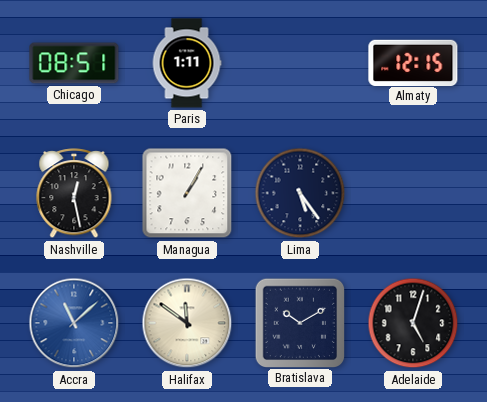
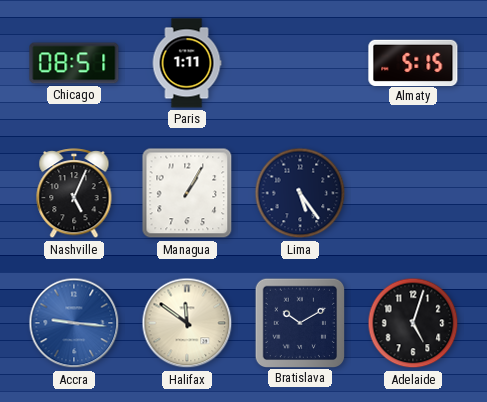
Almaty: 12:15 -> 5:15 (413, 62)
Nashville: 12:28 -> 5:04 (74, 194)
Accra: 11:08 -> 9:16 (74, 323)
